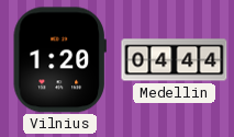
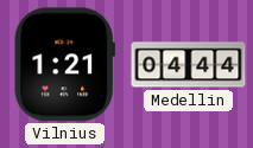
Vilnius: 1:20 -> 1:21 (64, 65)
